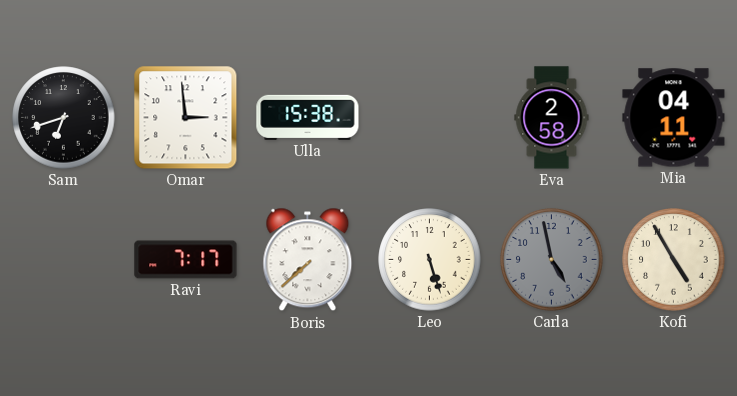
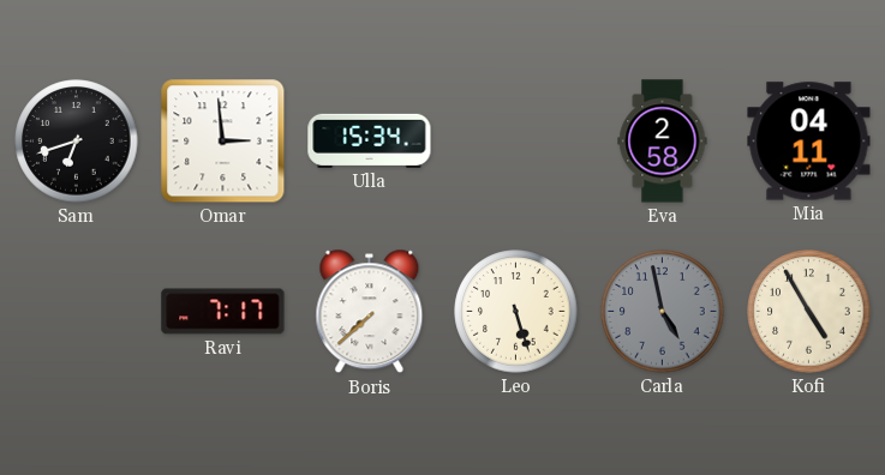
Ulla: 15:38 -> 15:34 (370, 140)
